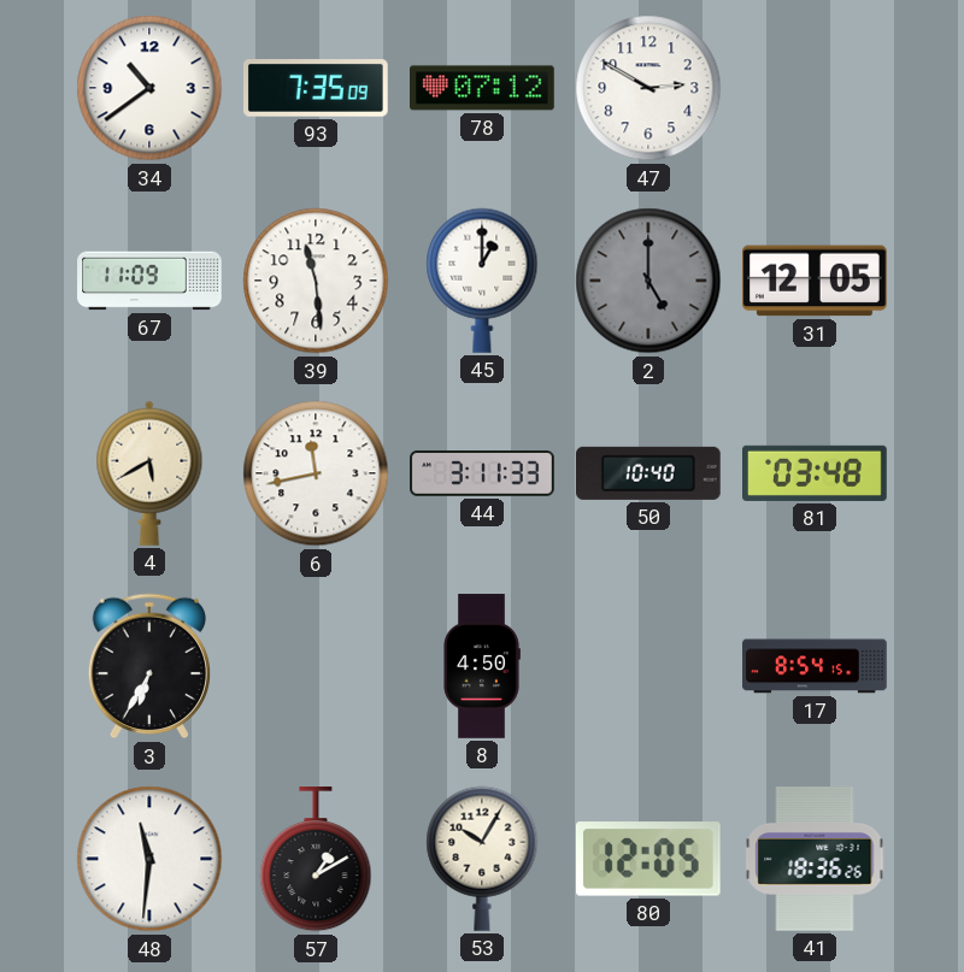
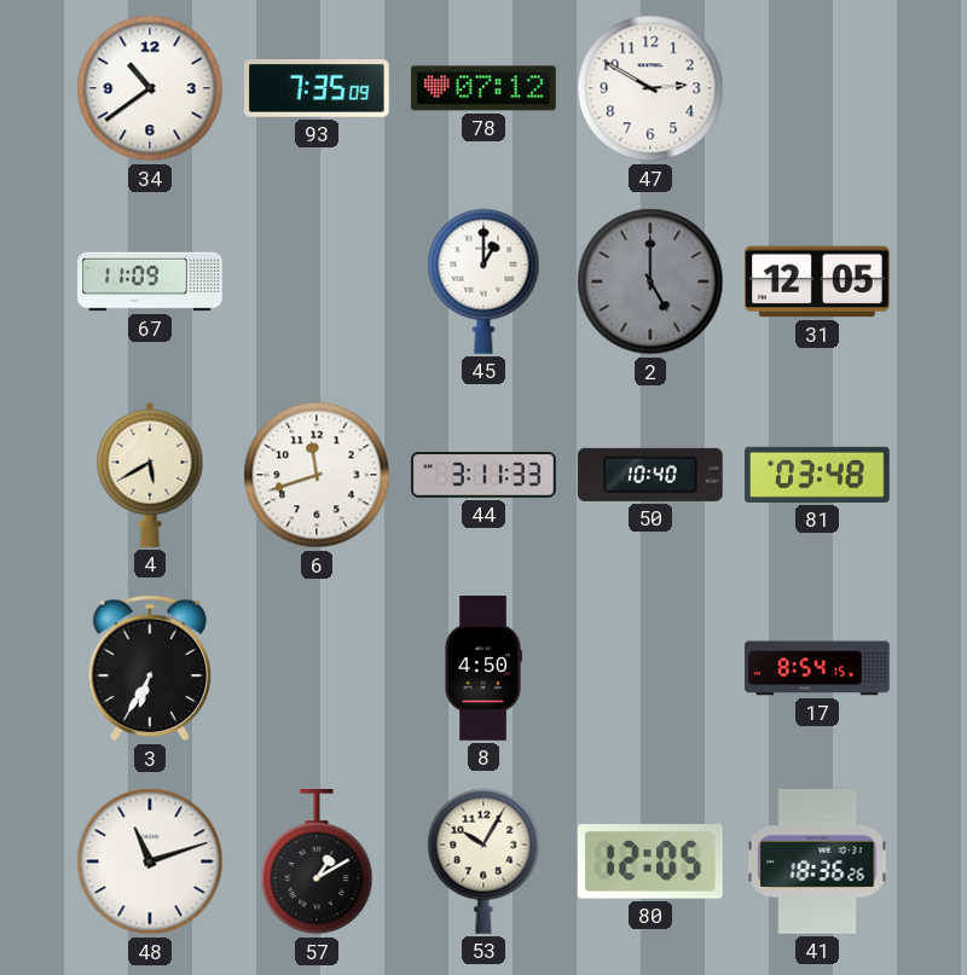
39: 11:29 -> none (316, 281)
6: 11:43 -> 11:42 (317, 475)
48: 11:31 -> 11:12 (150, 861)
